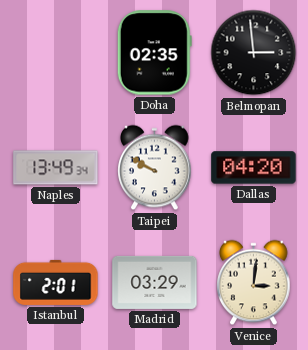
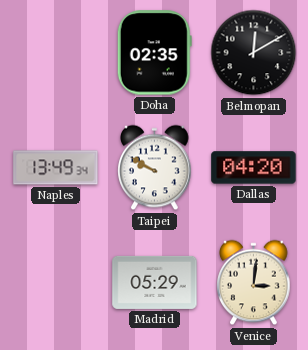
Belmopan: 2:59 -> 12:10 (254, 53)
Istanbul: 2:01 -> none (56, 282)
Madrid: 03:29 -> 05:29 (155, 282)
